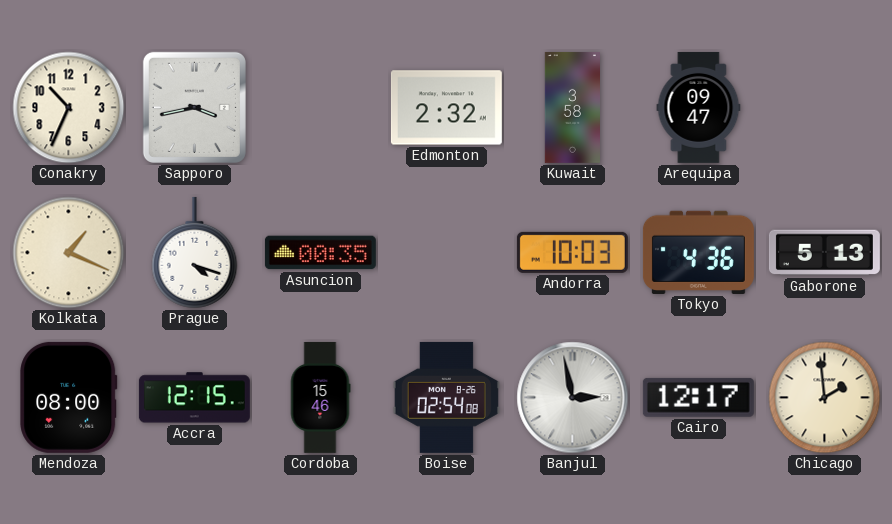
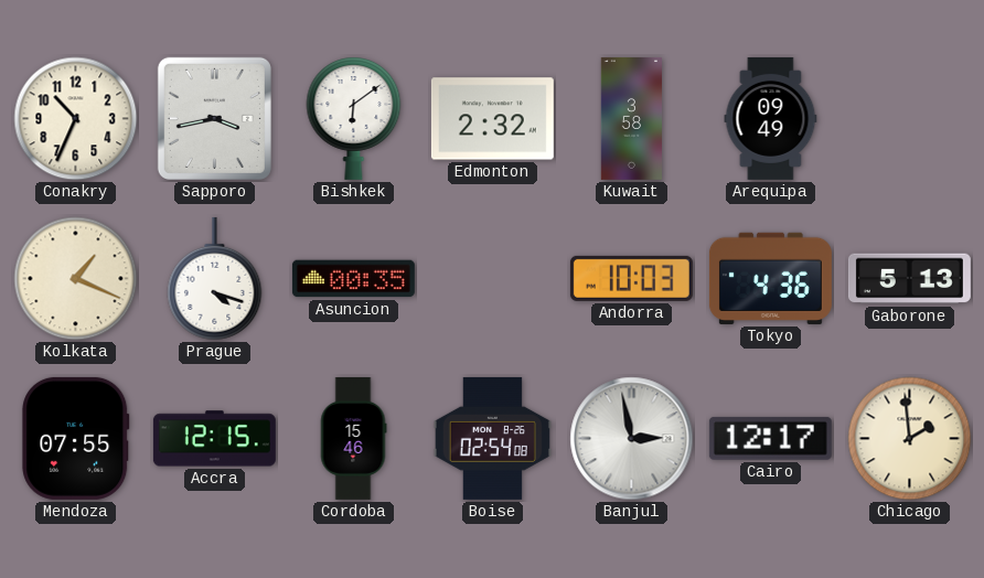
Bishkek: none -> 6:09 (354, 118)
Arequipa: 09:47 -> 09:49 (771, 118)
Mendoza: 08:00 -> 07:55 (76, 438)
